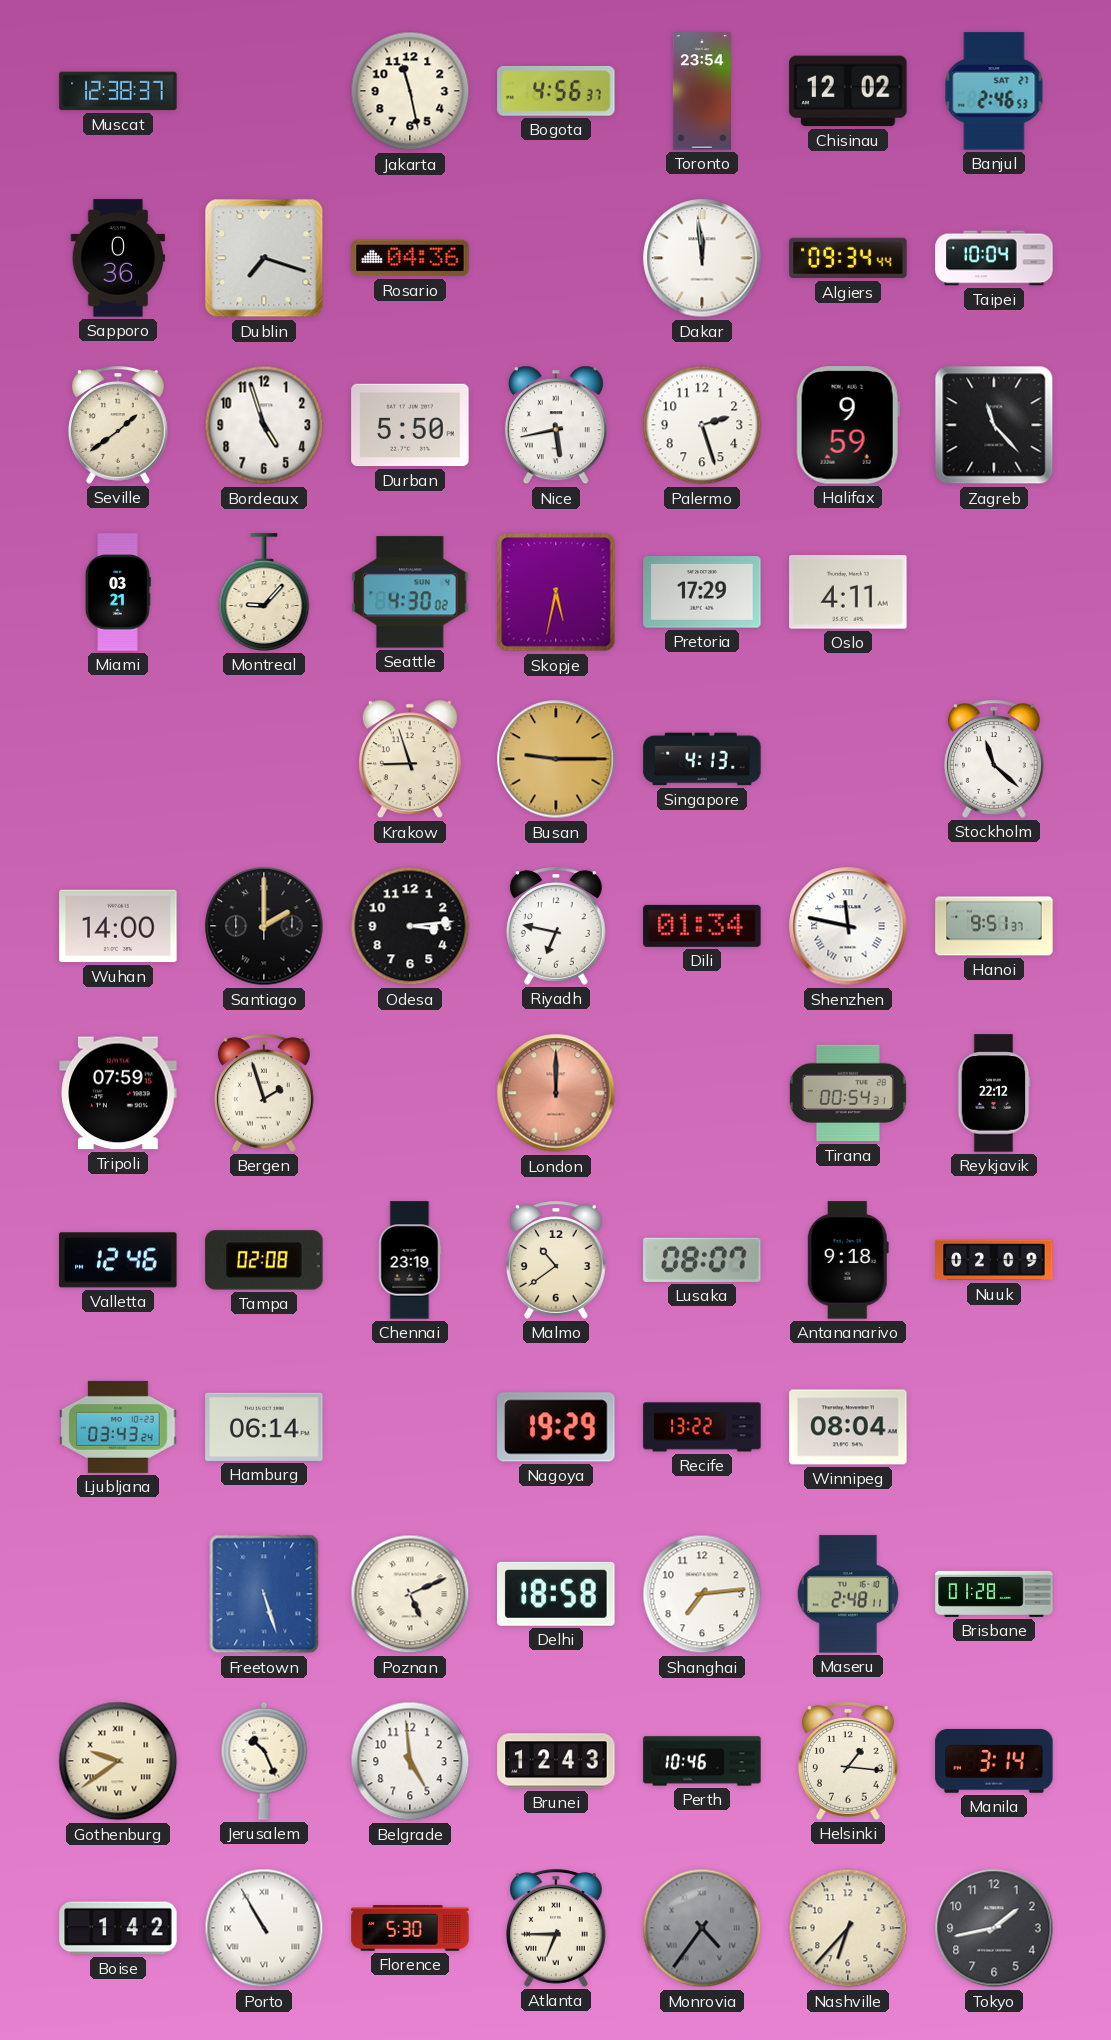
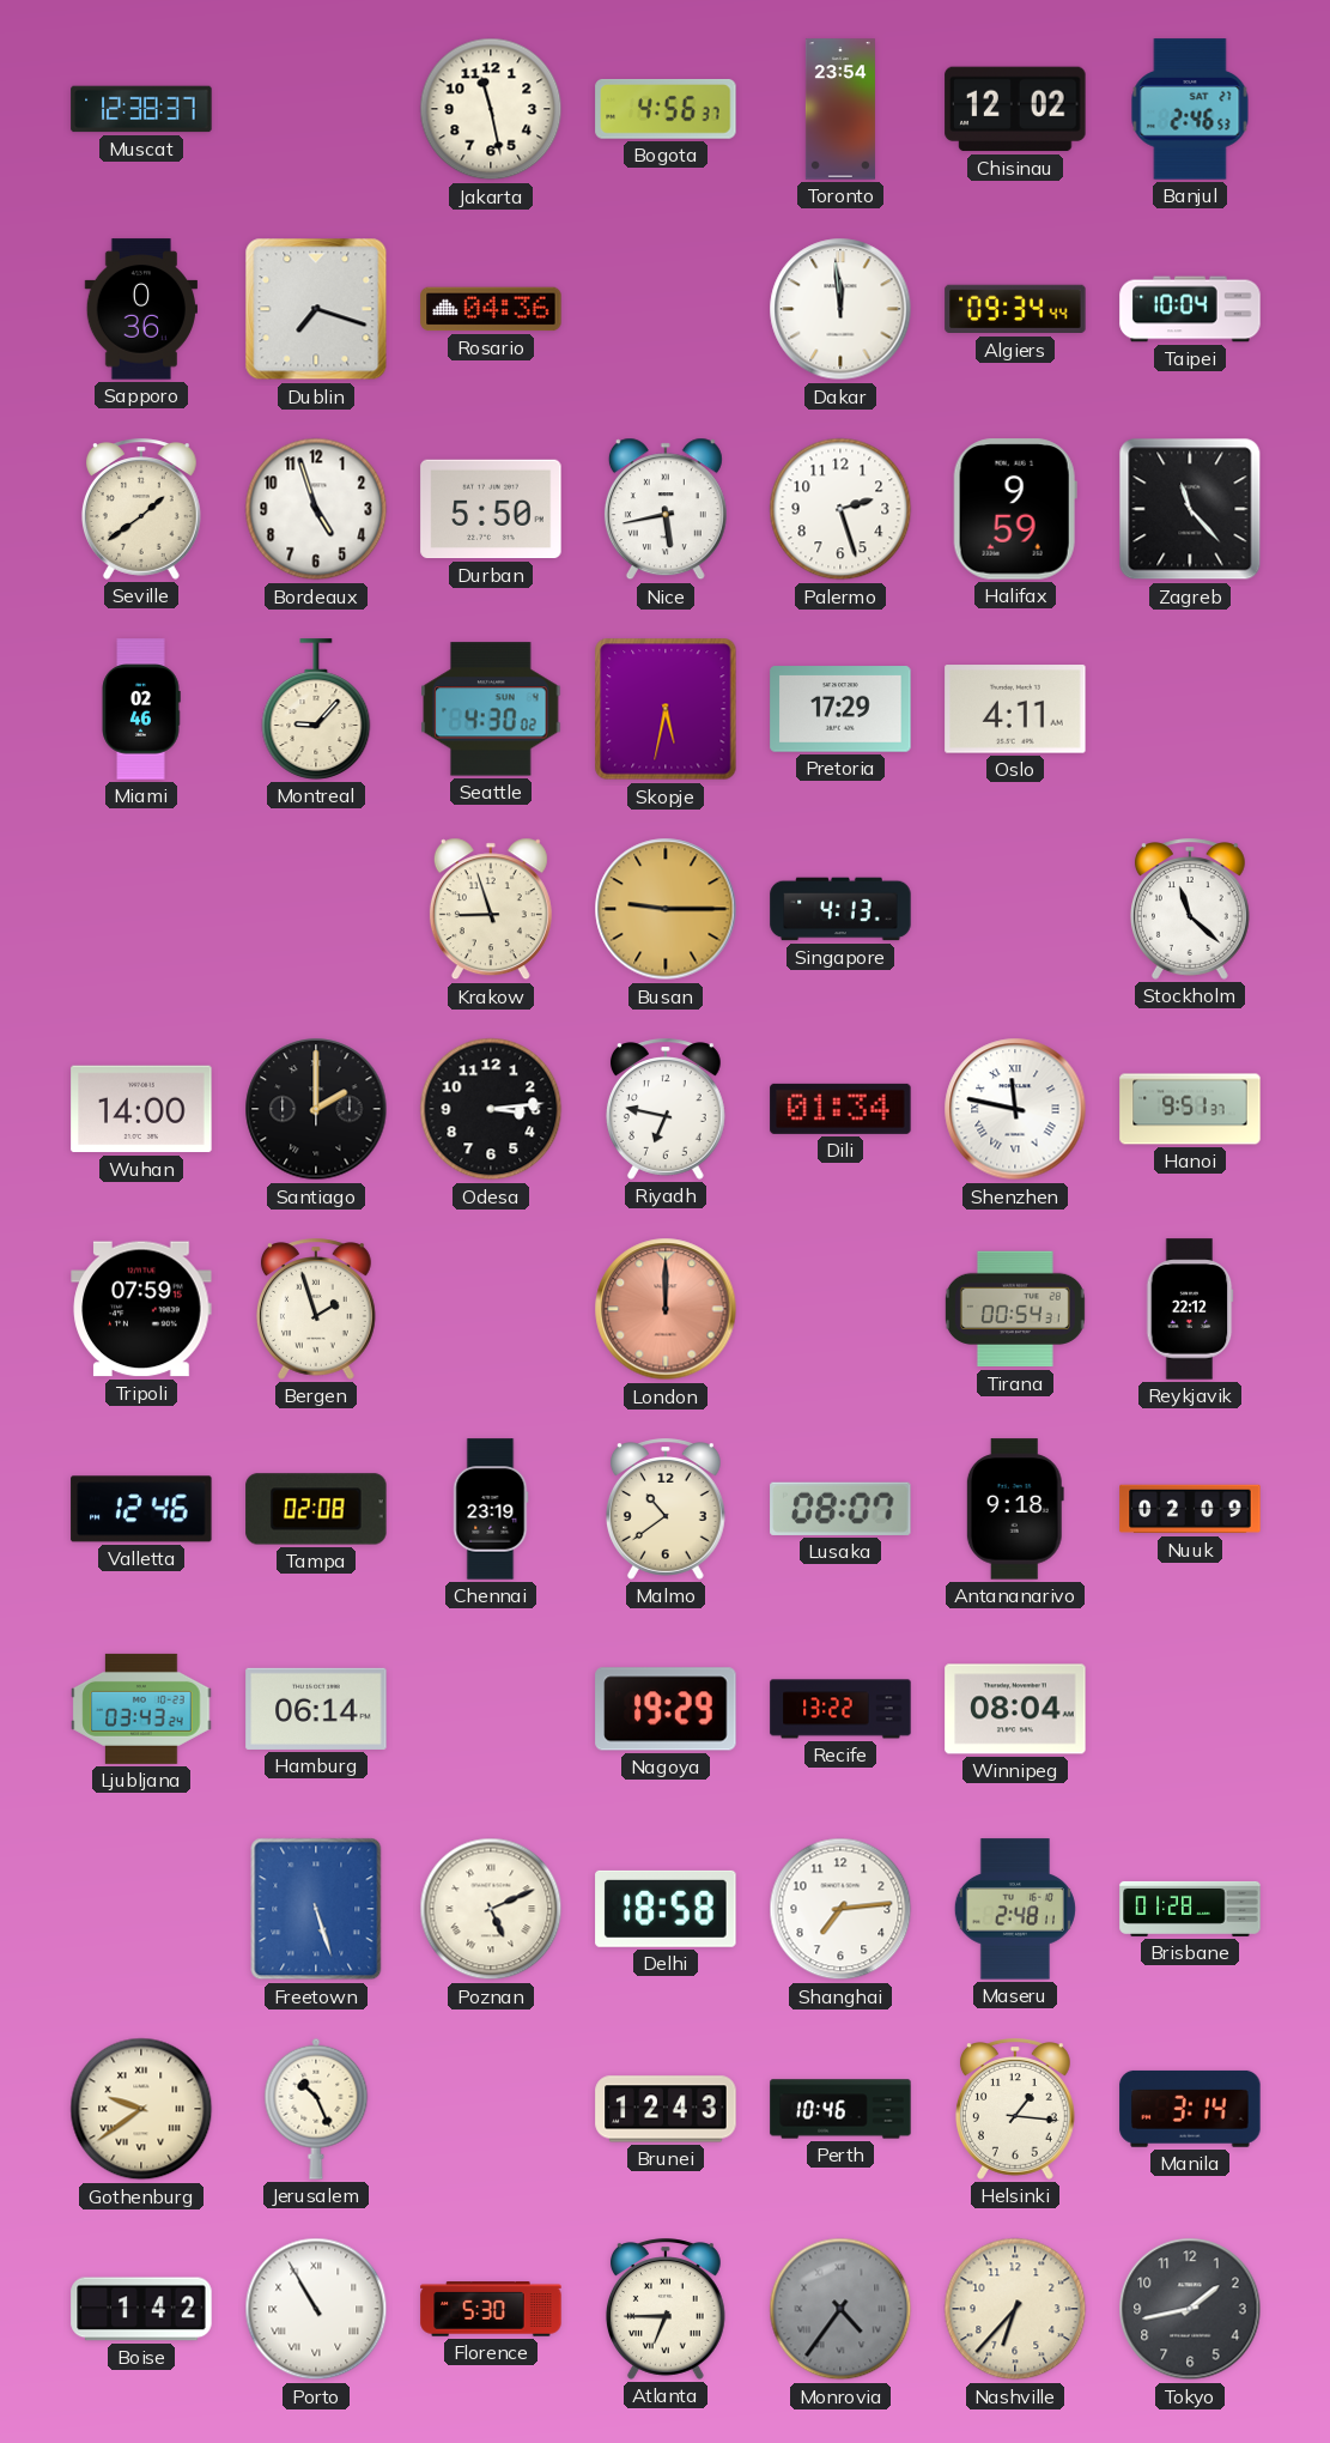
Miami: 03:21 -> 02:46 (141, 709)
Belgrade: 4:59 -> none (410, 1761)
